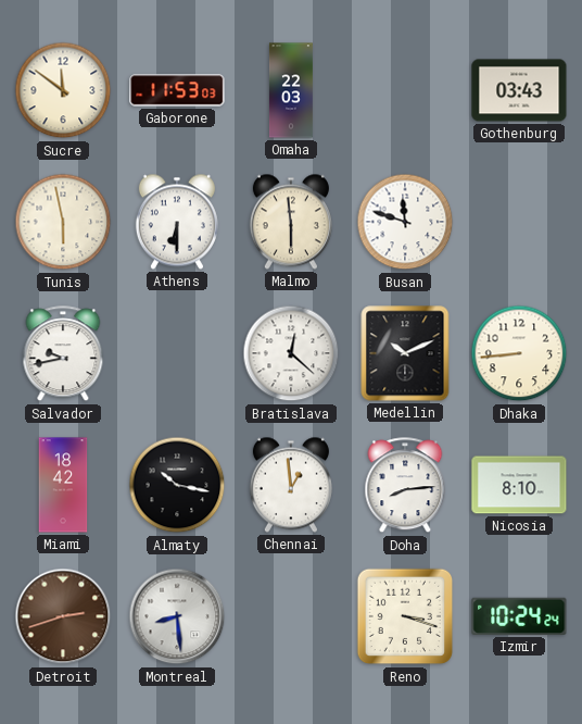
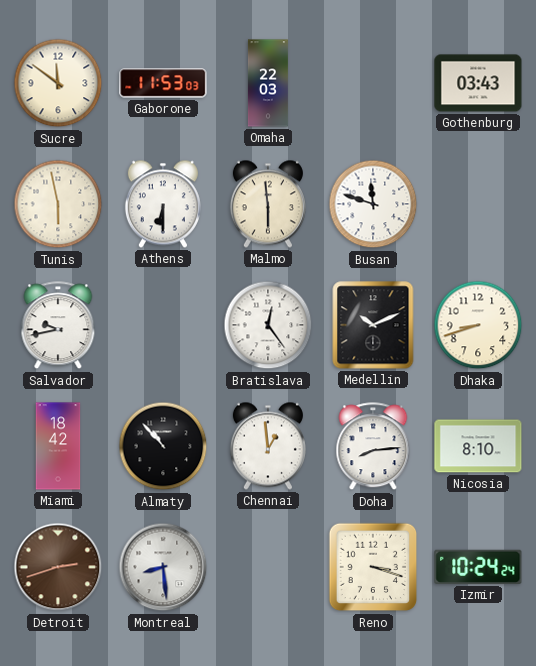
Bratislava: 12:22 -> 12:24 (268, 325)
Dhaka: 8:44 -> 8:42 (478, 325)
Almaty: 10:17 -> 10:53 (163, 446)
